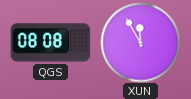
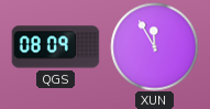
QGS: 08:08 -> 08:09 (55, 47)
